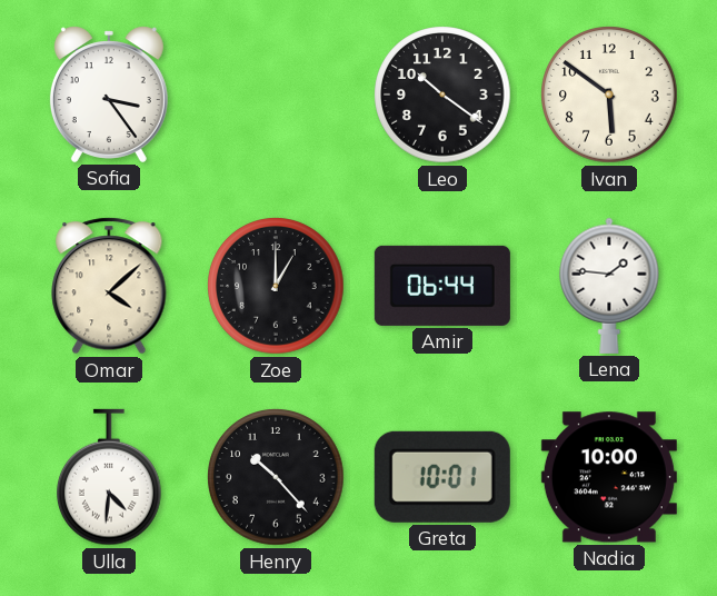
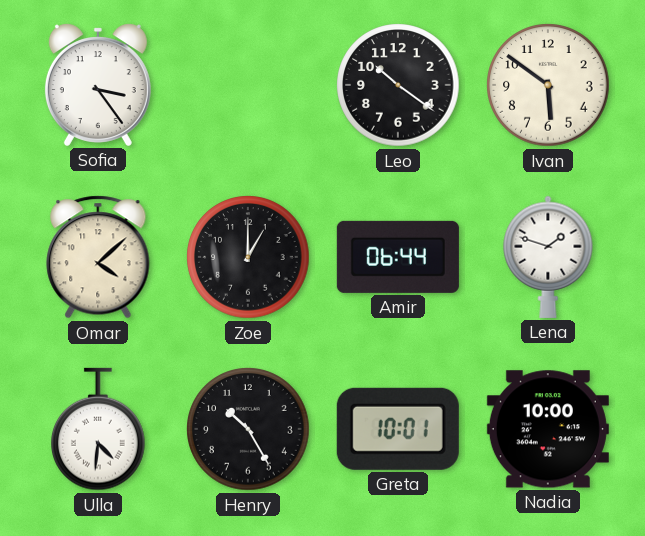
Lena: 1:46 -> 1:48 (548, 257)
Henry: 10:23 -> 10:25 (248, 429)
